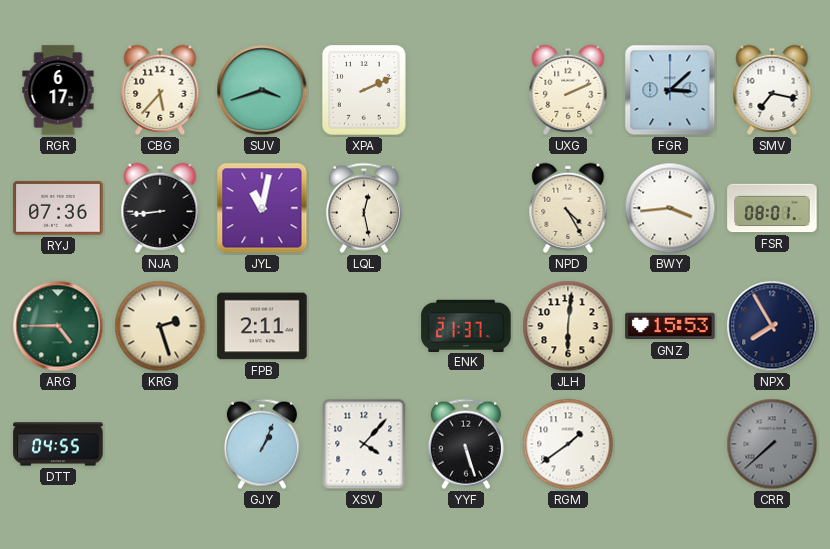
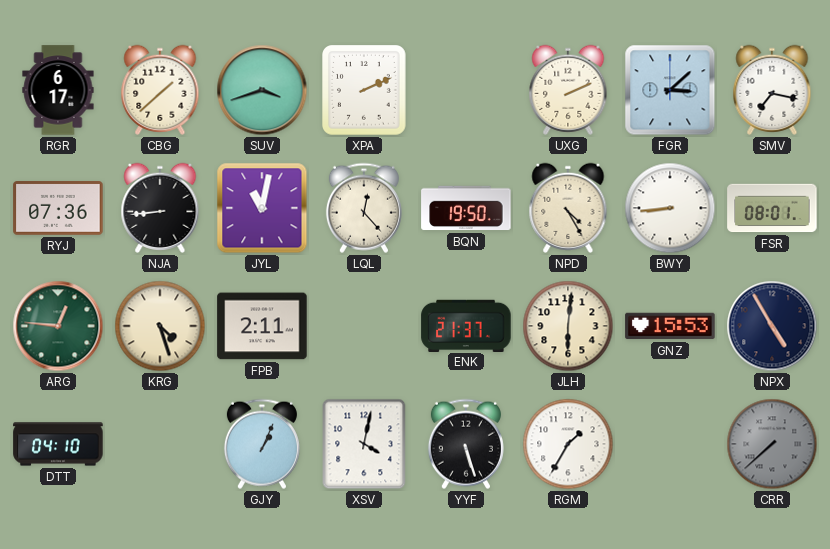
CBG: 5:37 -> 1:38 (160, 90)
LQL: 12:28 -> 12:23 (364, 208)
BQN: none -> 19:50 (466, 208)
BWY: 3:44 -> 8:44 (670, 208)
ARG: 4:45 -> 12:46 (58, 326)
KRG: 2:27 -> 4:27 (160, 326)
NPX: 7:55 -> 4:55 (772, 326)
DTT: 04:55 -> 04:10 (58, 444)
XSV: 4:07 -> 4:02 (364, 444)
RGM: 1:39 -> 1:35 (568, 444)
